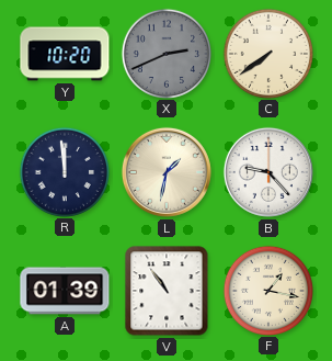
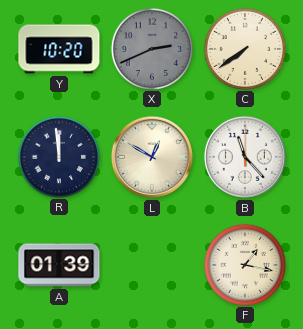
L: 1:32 -> 12:50 (152, 157)
B: 9:23 -> 11:23 (245, 157)
V: 10:54 -> none (167, 291)
